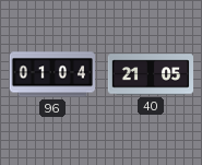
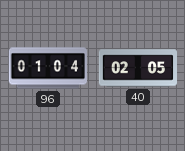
40: 21:05 -> 02:05 (138, 68)
